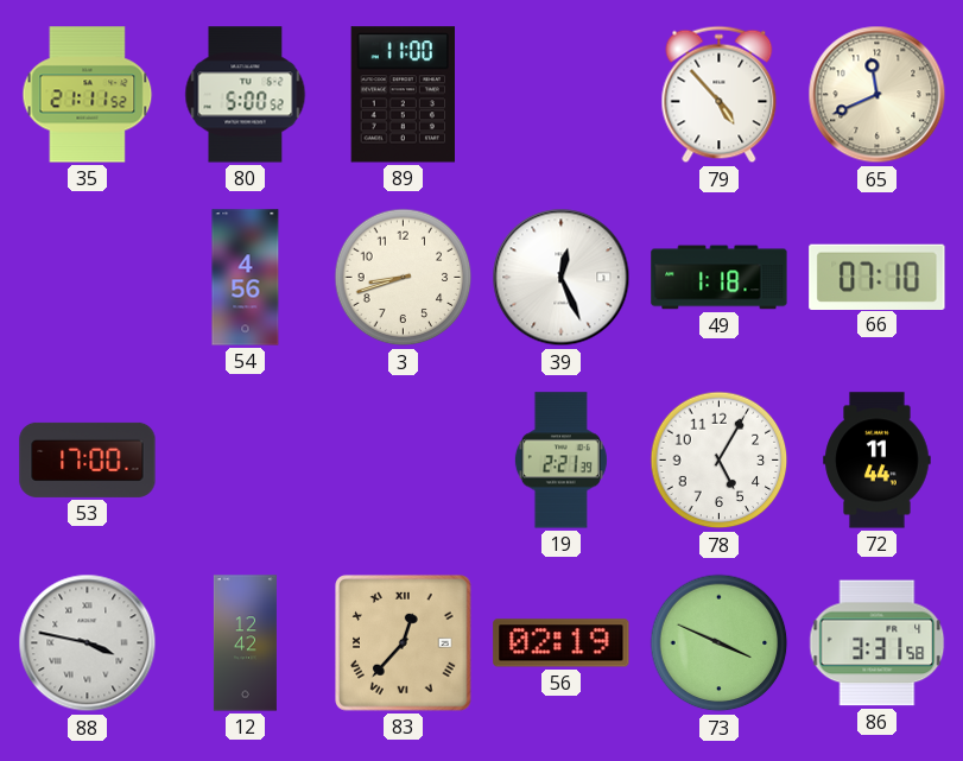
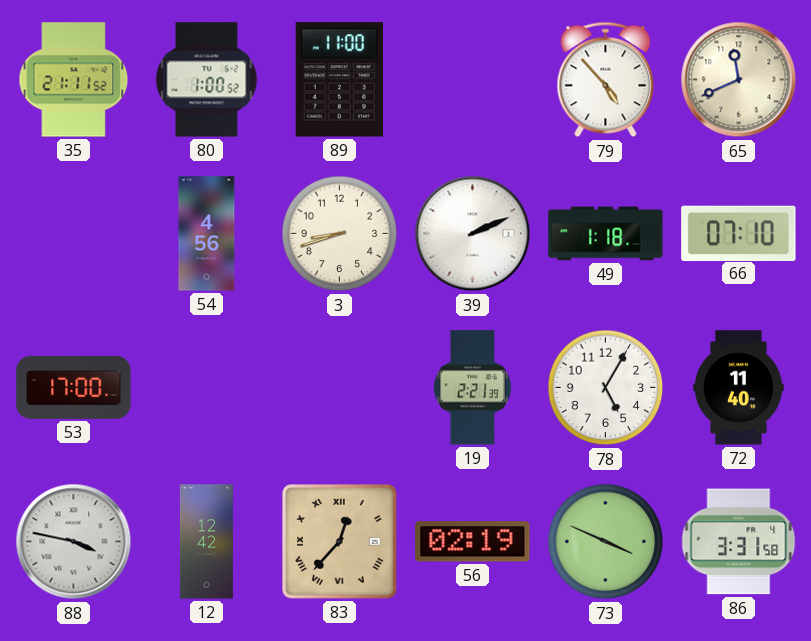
80: 5:00 -> 1:00 (207, 80)
39: 12:26 -> 2:11 (473, 234)
72: 11:44 -> 11:40 (739, 388)
